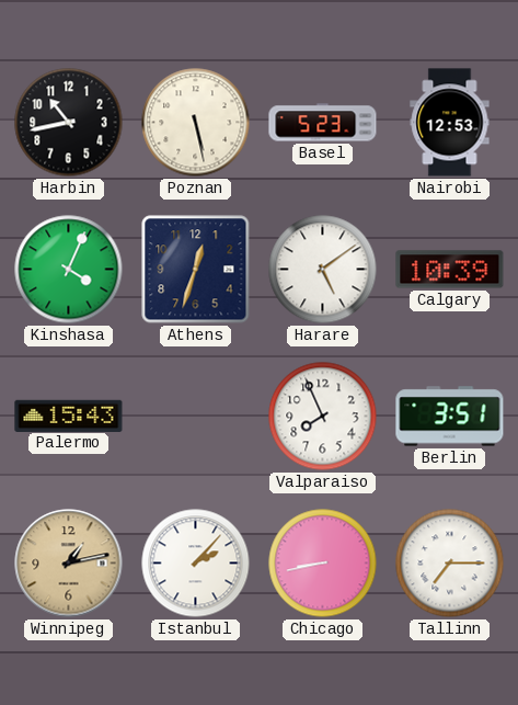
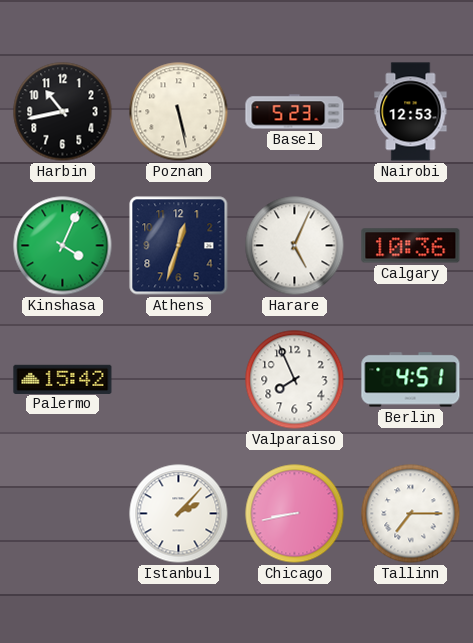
Harare: 5:09 -> 5:04 (295, 246)
Calgary: 10:39 -> 10:36 (411, 246)
Palermo: 15:43 -> 15:42 (63, 379)
Berlin: 3:51 -> 4:51 (411, 380)
Winnipeg: 1:13 -> none (69, 564)
